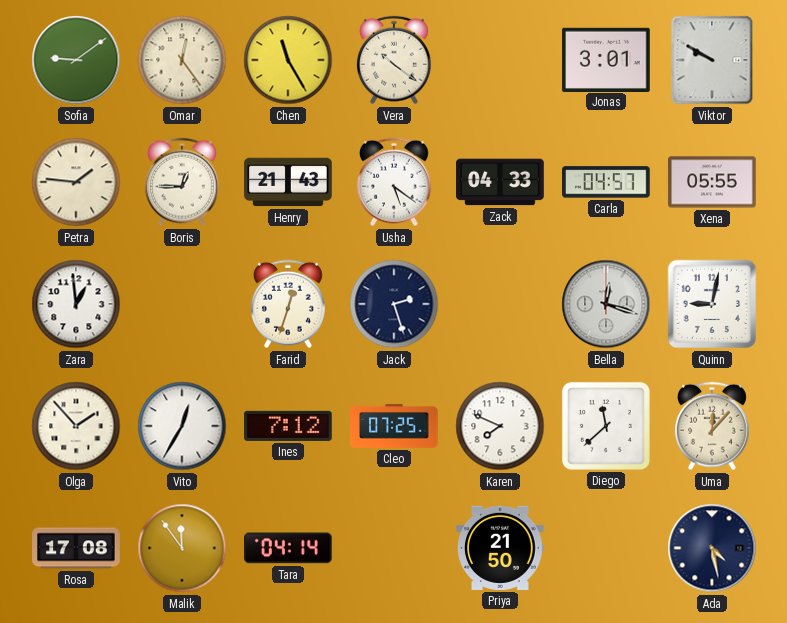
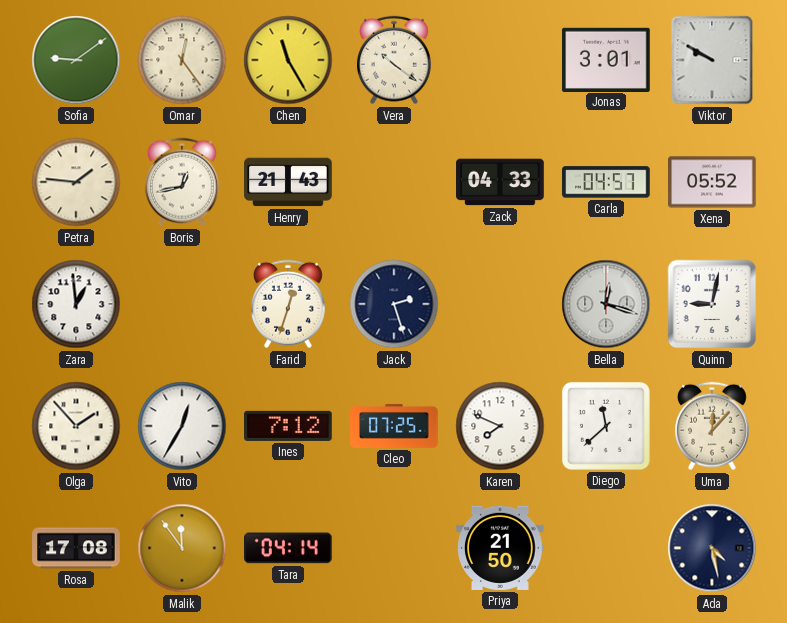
Boris: 12:45 -> 12:43 (182, 182)
Usha: 5:21 -> none (394, 182)
Xena: 05:55 -> 05:52 (712, 182)
